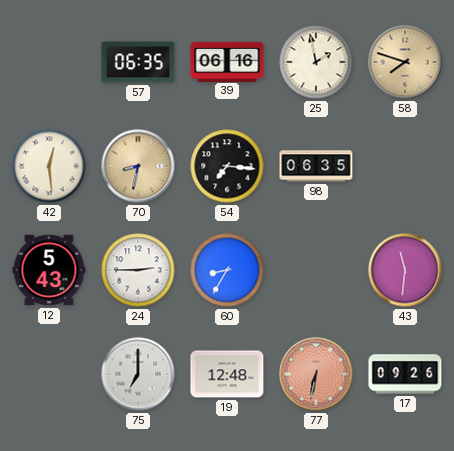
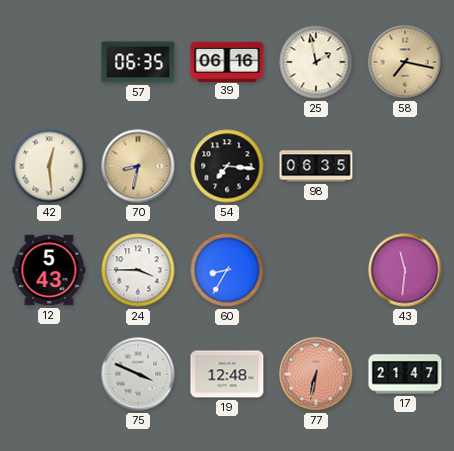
58: 7:48 -> 7:17 (405, 62)
24: 2:45 -> 3:45 (138, 270)
75: 7:00 -> 3:49 (138, 374)
17: 09:26 -> 21:47 (405, 374)
